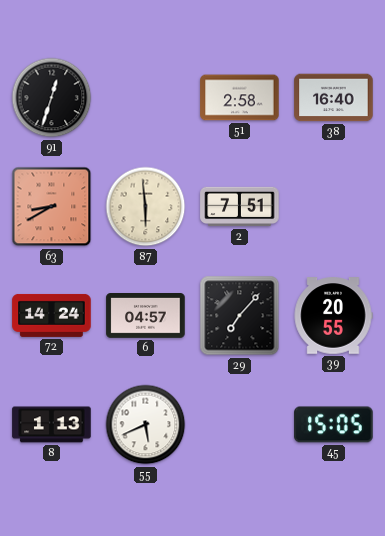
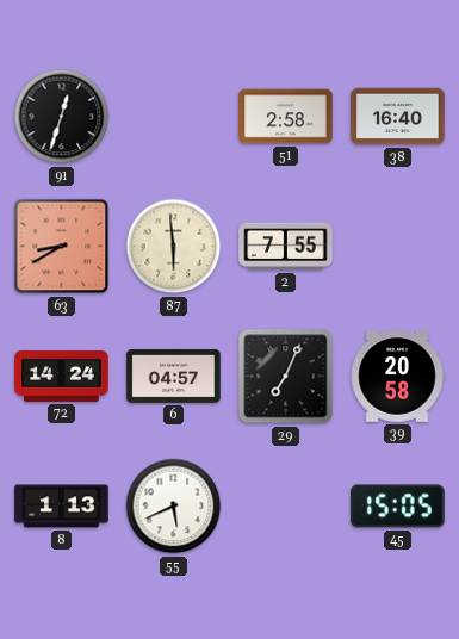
2: 7:51 -> 7:55 (286, 247)
29: 7:07 -> 7:04 (286, 377)
39: 20:55 -> 20:58 (397, 377)
